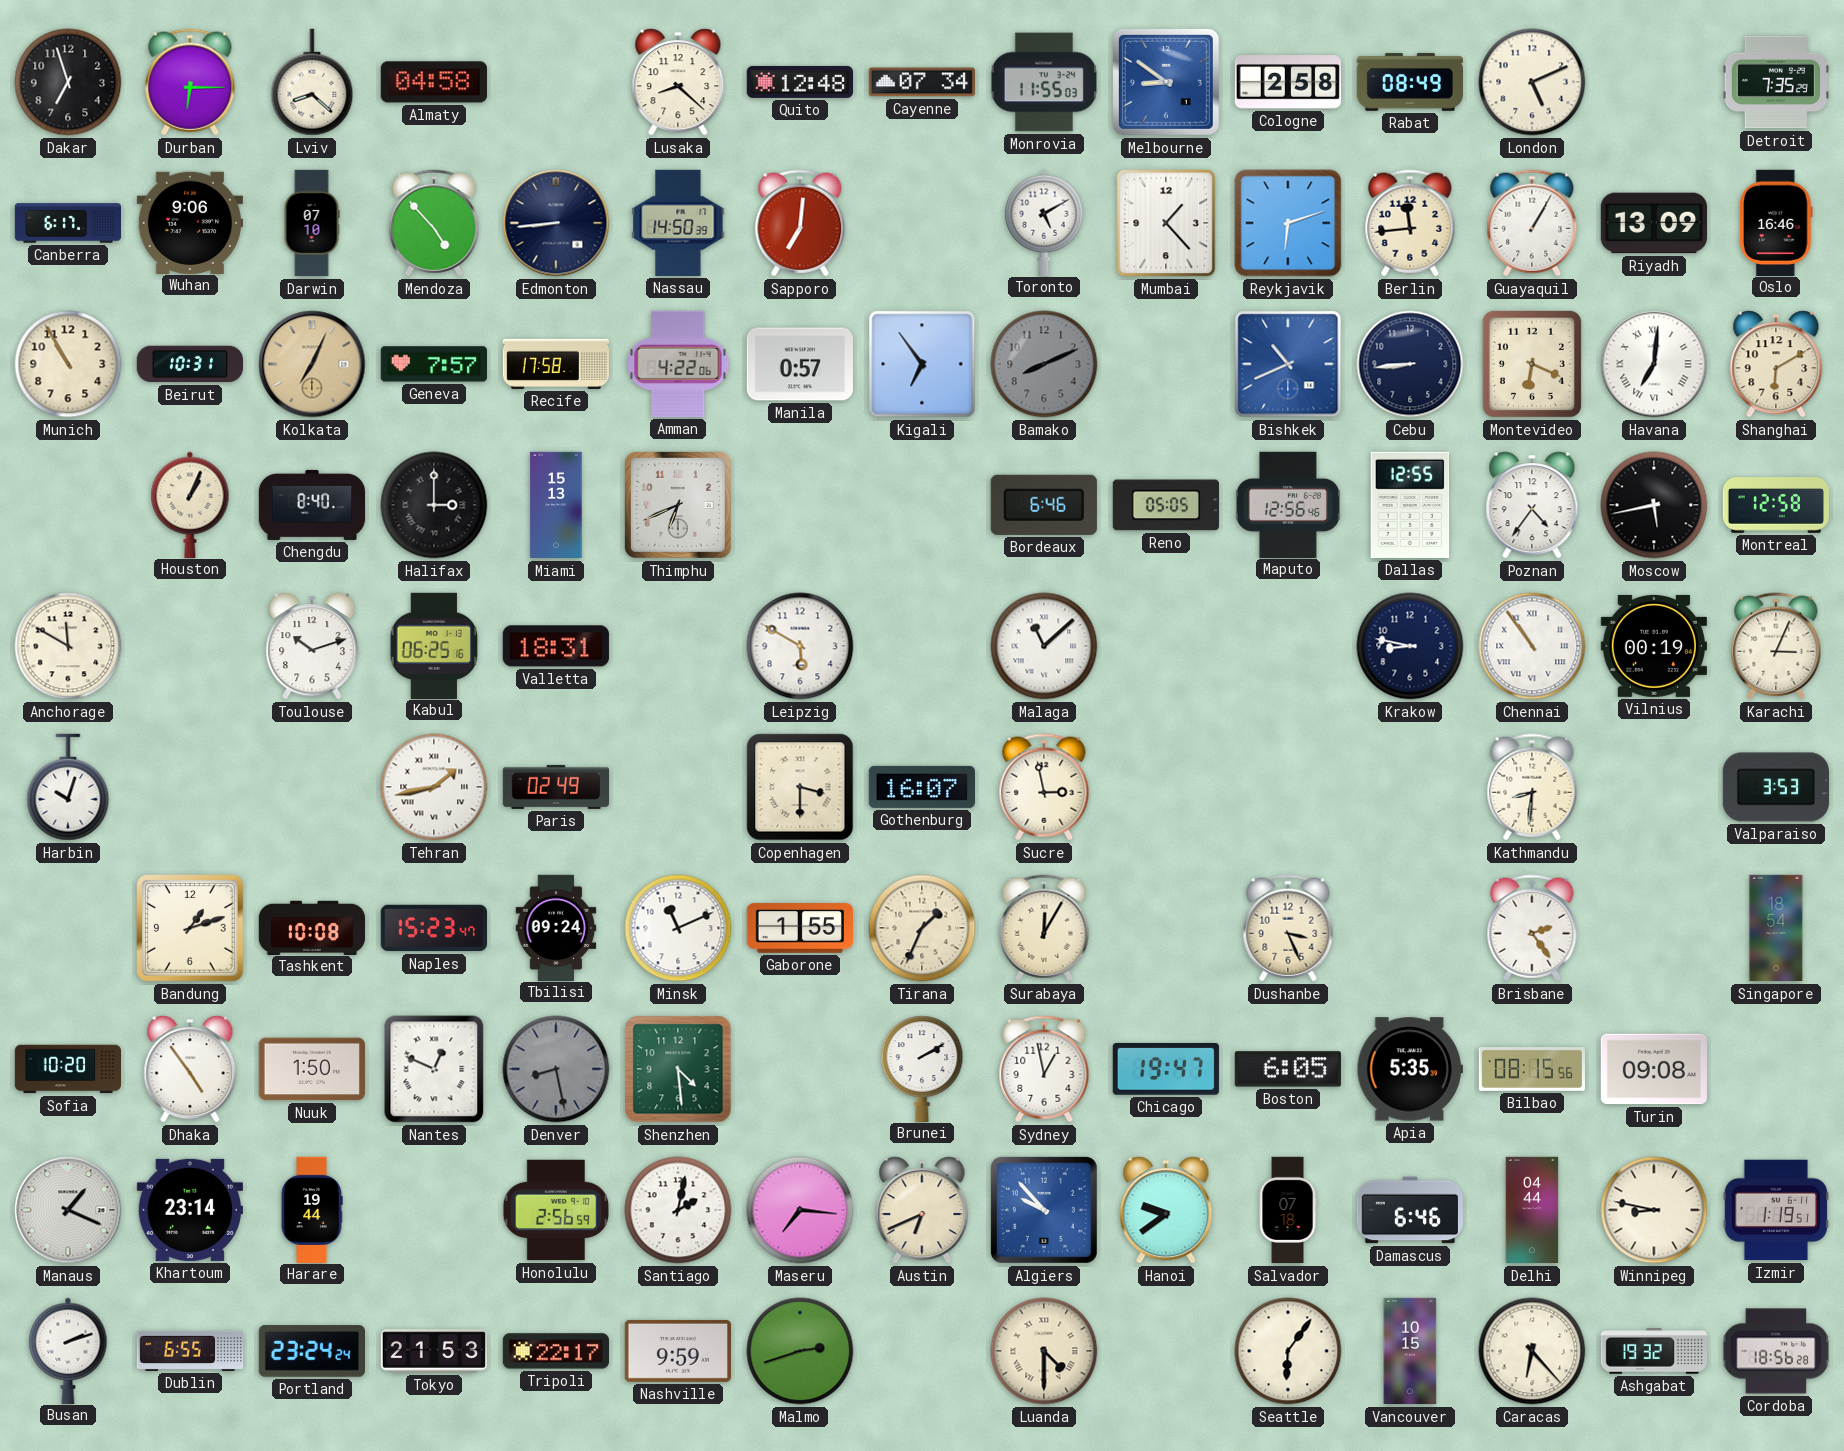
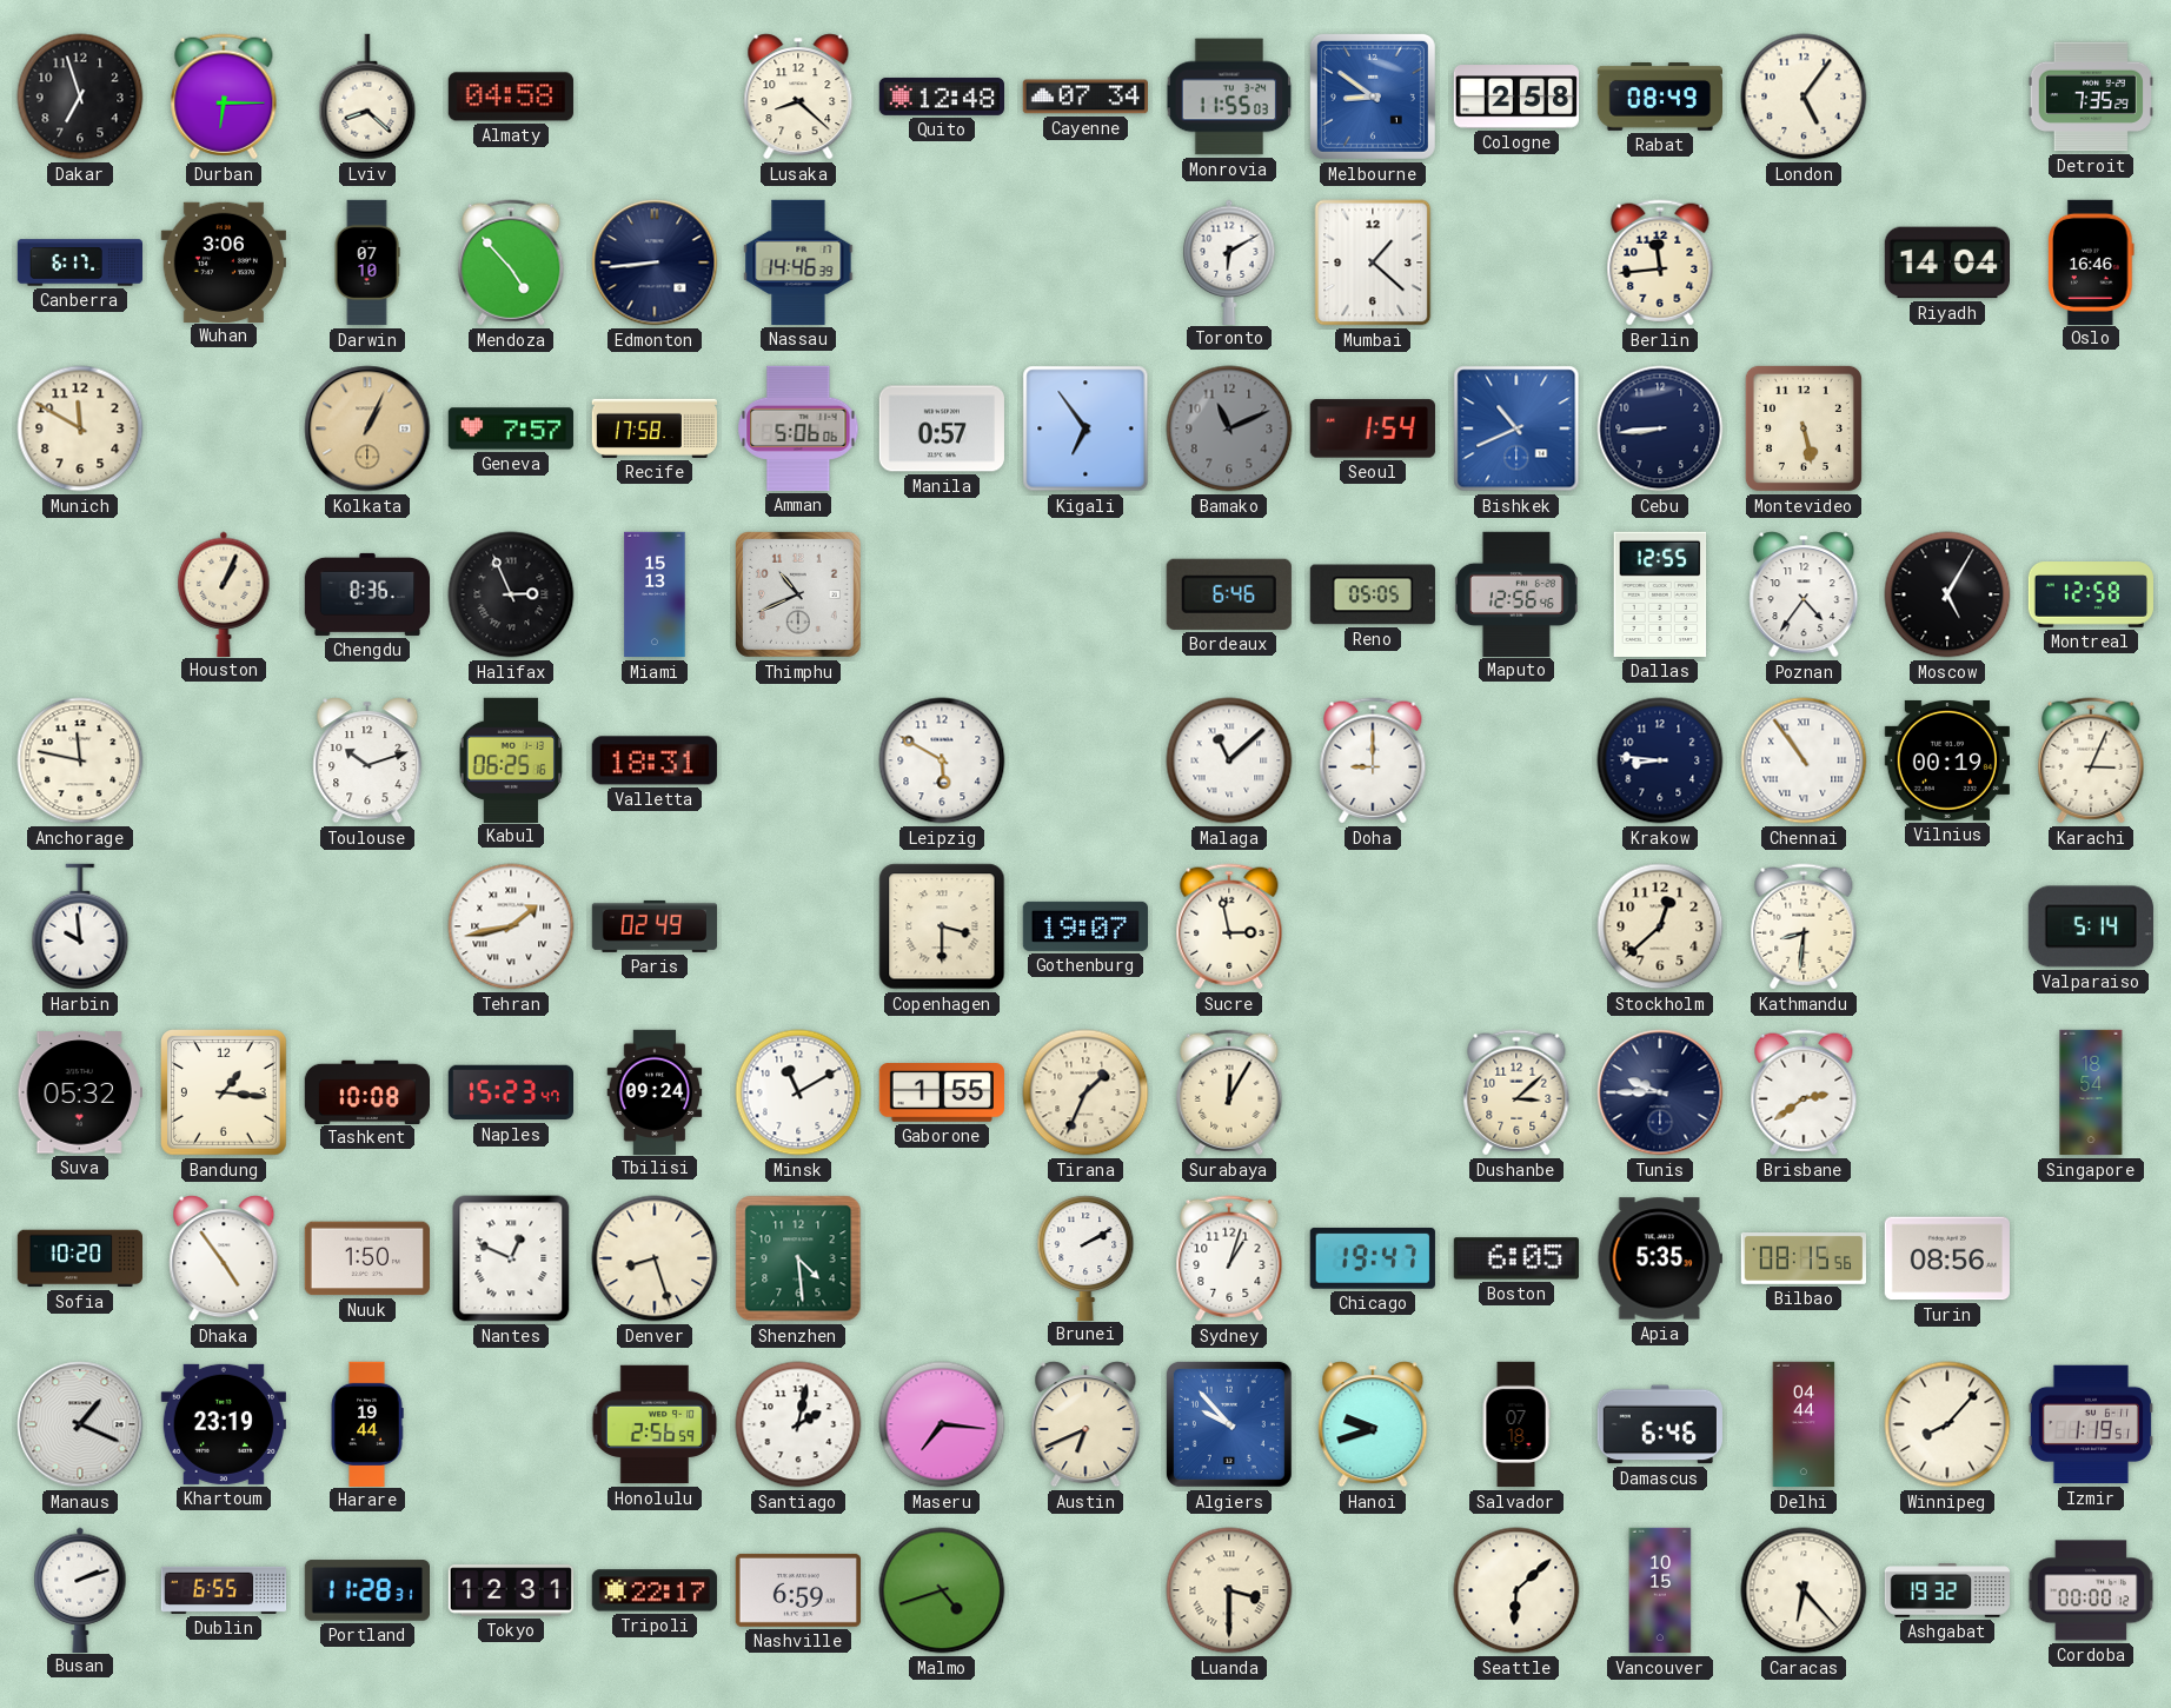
London: 5:11 -> 5:06 (1804, 97)
Wuhan: 9:06 -> 3:06 (224, 261)
Nassau: 14:50 -> 14:46 (798, 262)
Sapporo: 7:01 -> none (800, 223)
Toronto: 5:10 -> 6:10 (1229, 261)
Mumbai: 1:23 -> 1:22 (1373, 262)
Reykjavik: 6:12 -> none (1288, 223)
Guayaquil: 1:05 -> none (1532, 223)
Riyadh: 13:09 -> 14:04 (1946, 262)
Munich: 10:55 -> 11:50 (80, 428)
Beirut: 10:31 -> none (190, 364)
Kolkata: 7:04 -> 1:04 (367, 428)
Amman: 4:22 -> 5:06 (798, 428)
Bamako: 8:11 -> 11:11 (1229, 428)
Seoul: none -> 1:54 (1373, 428)
Montevideo: 6:19 -> 5:28 (1804, 428)
Havana: 7:01 -> none (1654, 364)
Shanghai: 6:10 -> none (1776, 364)
Chengdu: 8:40 -> 8:36 (367, 594)
Halifax: 3:00 -> 2:56 (511, 594)
Thimphu: 6:41 -> 10:41 (798, 594)
Moscow: 5:43 -> 5:05 (1947, 594)
Anchorage: 11:50 -> 11:47 (80, 760)
Doha: none -> 9:00 (1373, 760)
Krakow: 8:47 -> 8:46 (1660, 760)
Harbin: 10:03 -> 9:59 (80, 926)
Gothenburg: 16:07 -> 19:07 (1085, 926)
Stockholm: none -> 12:38 (1660, 926)
Valparaiso: 3:53 -> 5:14 (2091, 926)
Suva: none -> 05:32 (80, 1092)
Bandung: 1:12 -> 1:16 (225, 1094)
Minsk: 11:11 -> 11:10 (798, 1092)
Dushanbe: 3:26 -> 3:08 (1516, 1092)
Tunis: none -> 9:45 (1660, 1092)
Brisbane: 2:24 -> 2:39 (1804, 1092)
Denver: 8:28 -> 8:27 (655, 1258)
Denver dial: grey -> cream (655, 1258)
Sydney: 12:58 -> 1:03 (1229, 1258)
Turin: 09:08 -> 08:56 (1947, 1258)
Khartoum: 23:14 -> 23:19 (224, 1424)
Hanoi: 9:39 -> 9:42 (1373, 1424)
Winnipeg: 8:47 -> 8:07 (1947, 1424)
Portland: 23:24 -> 11:28 (366, 1590)
Tokyo: 21:53 -> 12:31 (510, 1590)
Nashville: 9:59 -> 6:59 (798, 1590)
Malmo: 2:42 -> 4:42 (942, 1590)
Luanda: 4:30 -> 3:30 (1229, 1590)
Seattle: 6:06 -> 6:08 (1516, 1590)
Cordoba: 18:56 -> 00:00 (2091, 1590)
